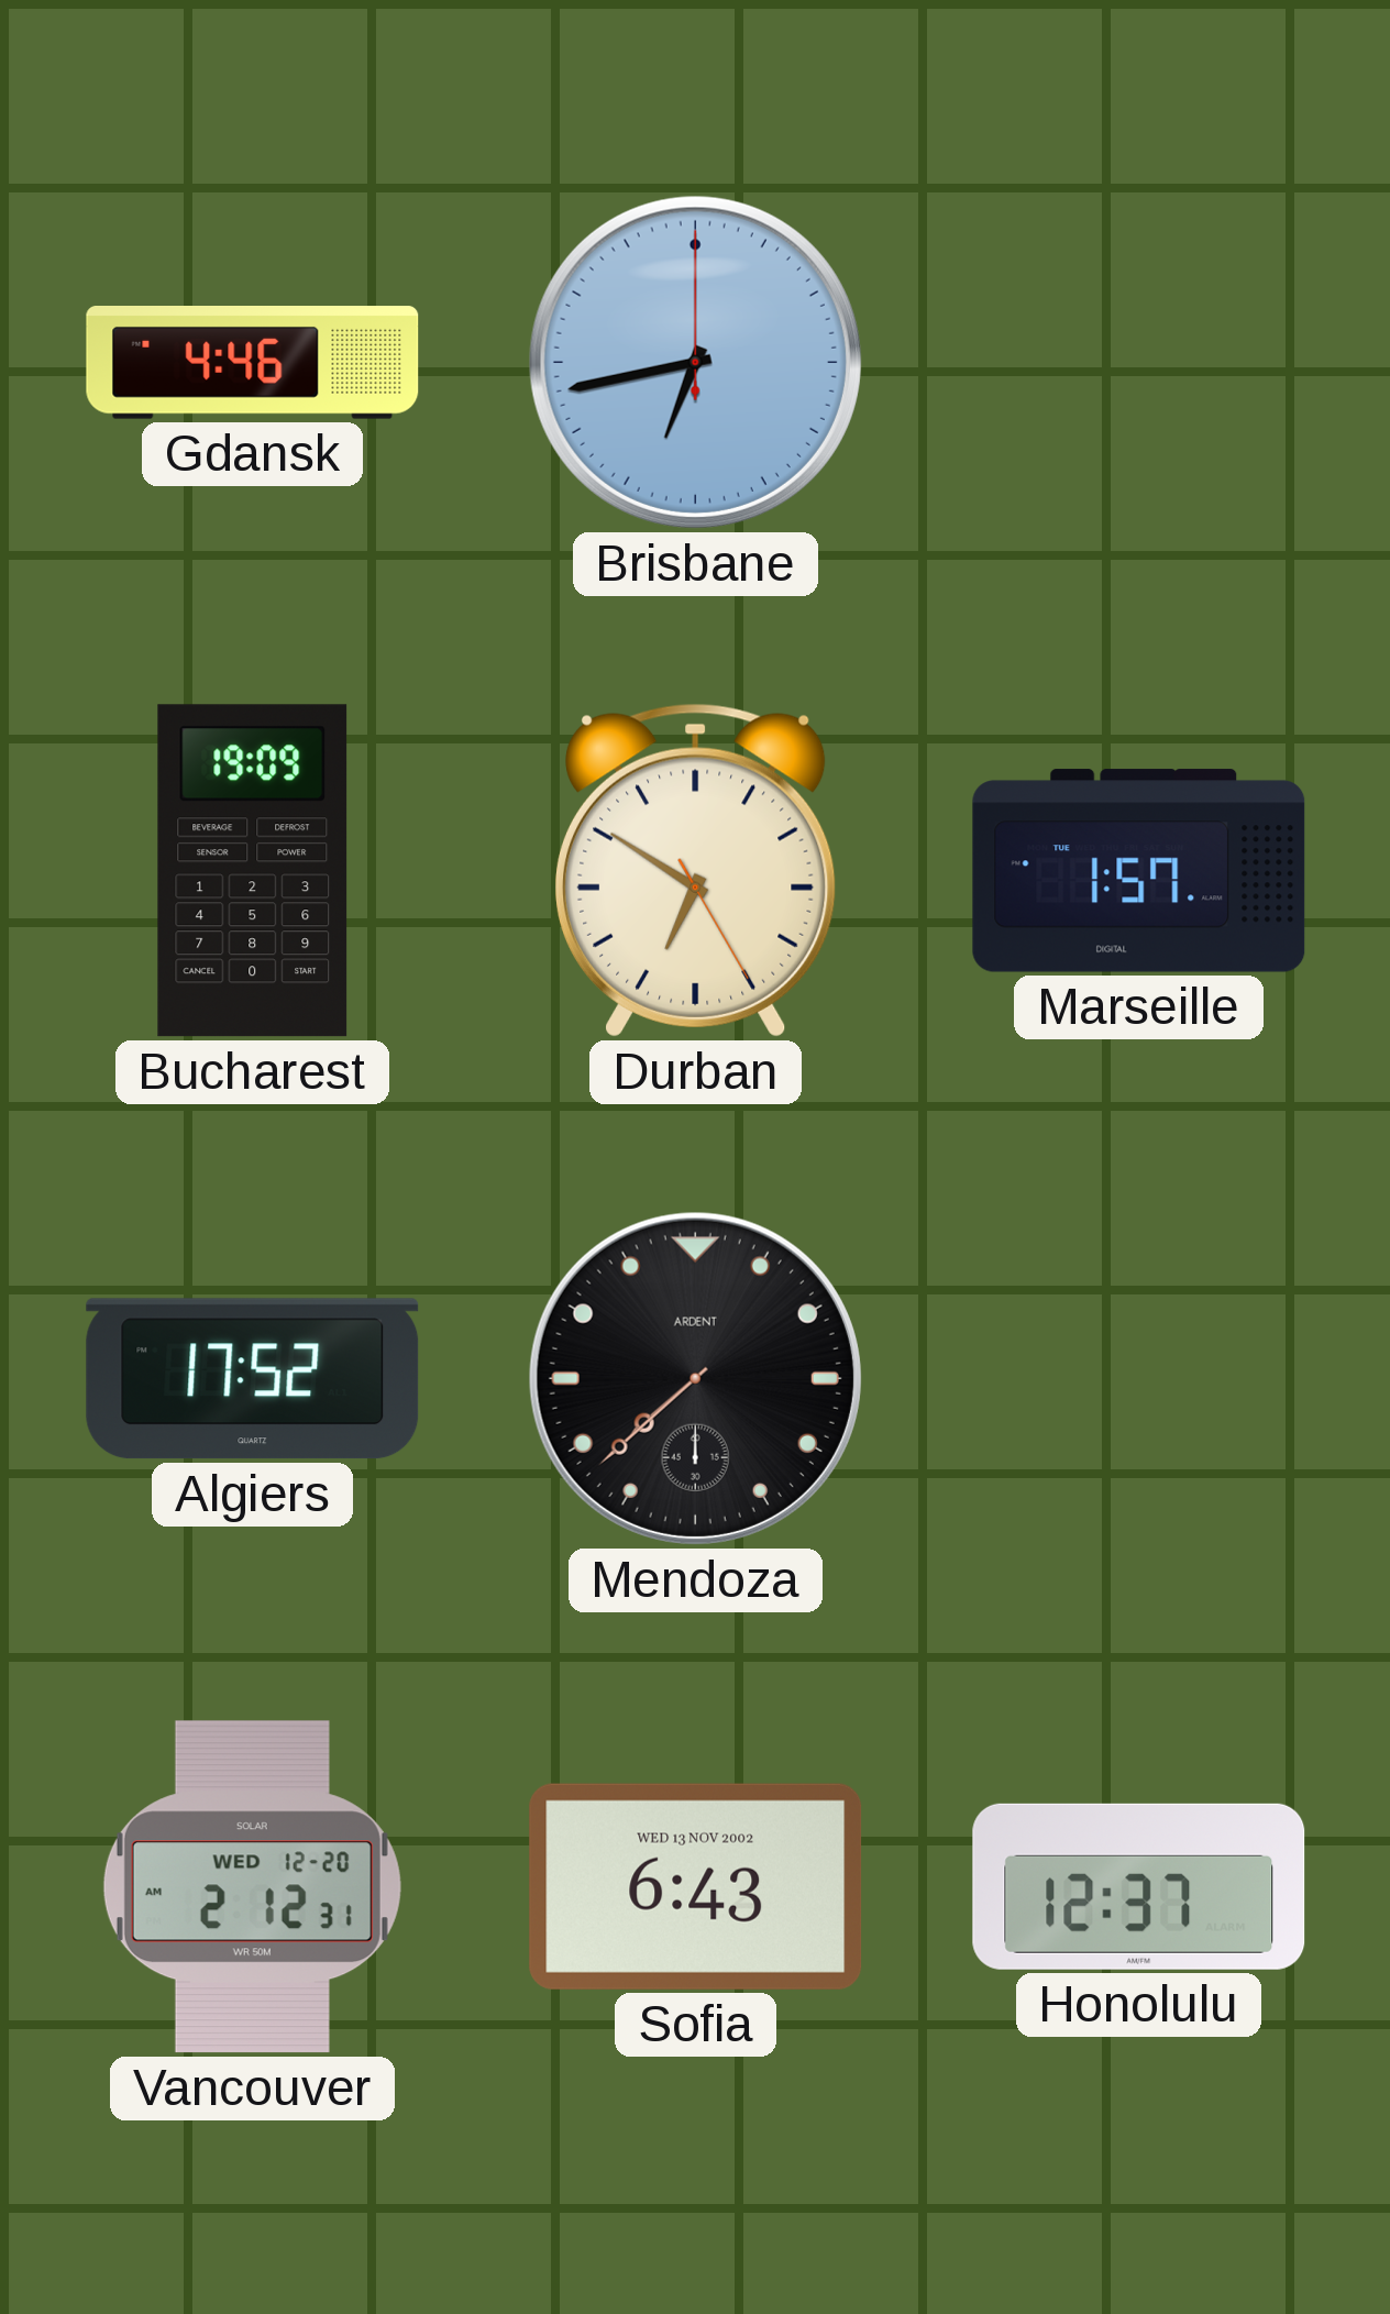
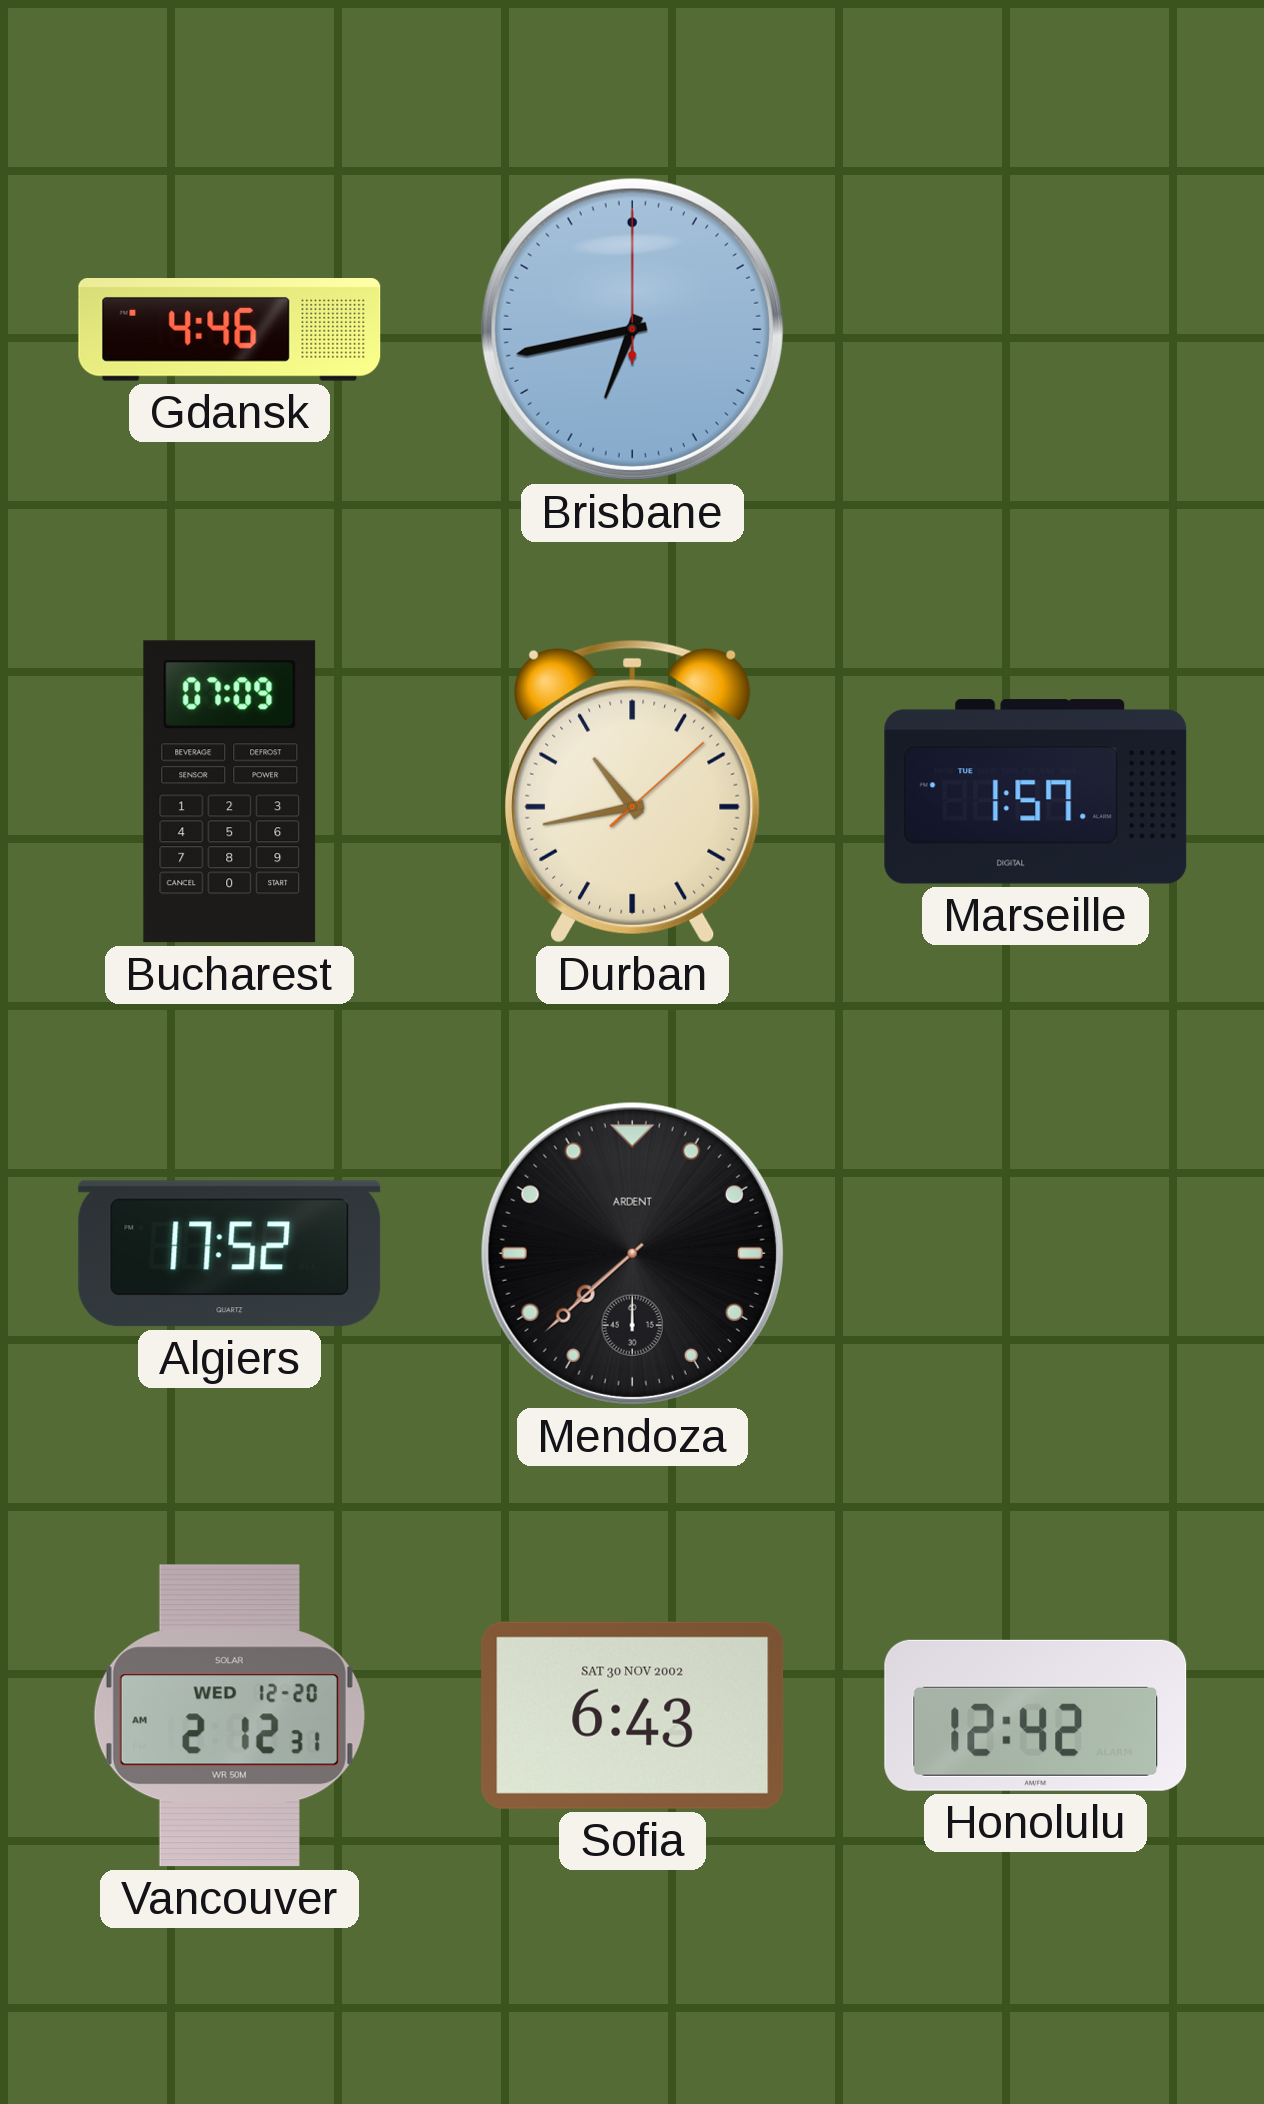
Bucharest: 19:09 -> 07:09 (230, 792)
Durban: 6:50 -> 10:43 (632, 791)
Sofia date: WED 13 NOV 2002 -> SAT 30 NOV 2002 (633, 1715)
Honolulu: 12:37 -> 12:42 (1036, 1715)
